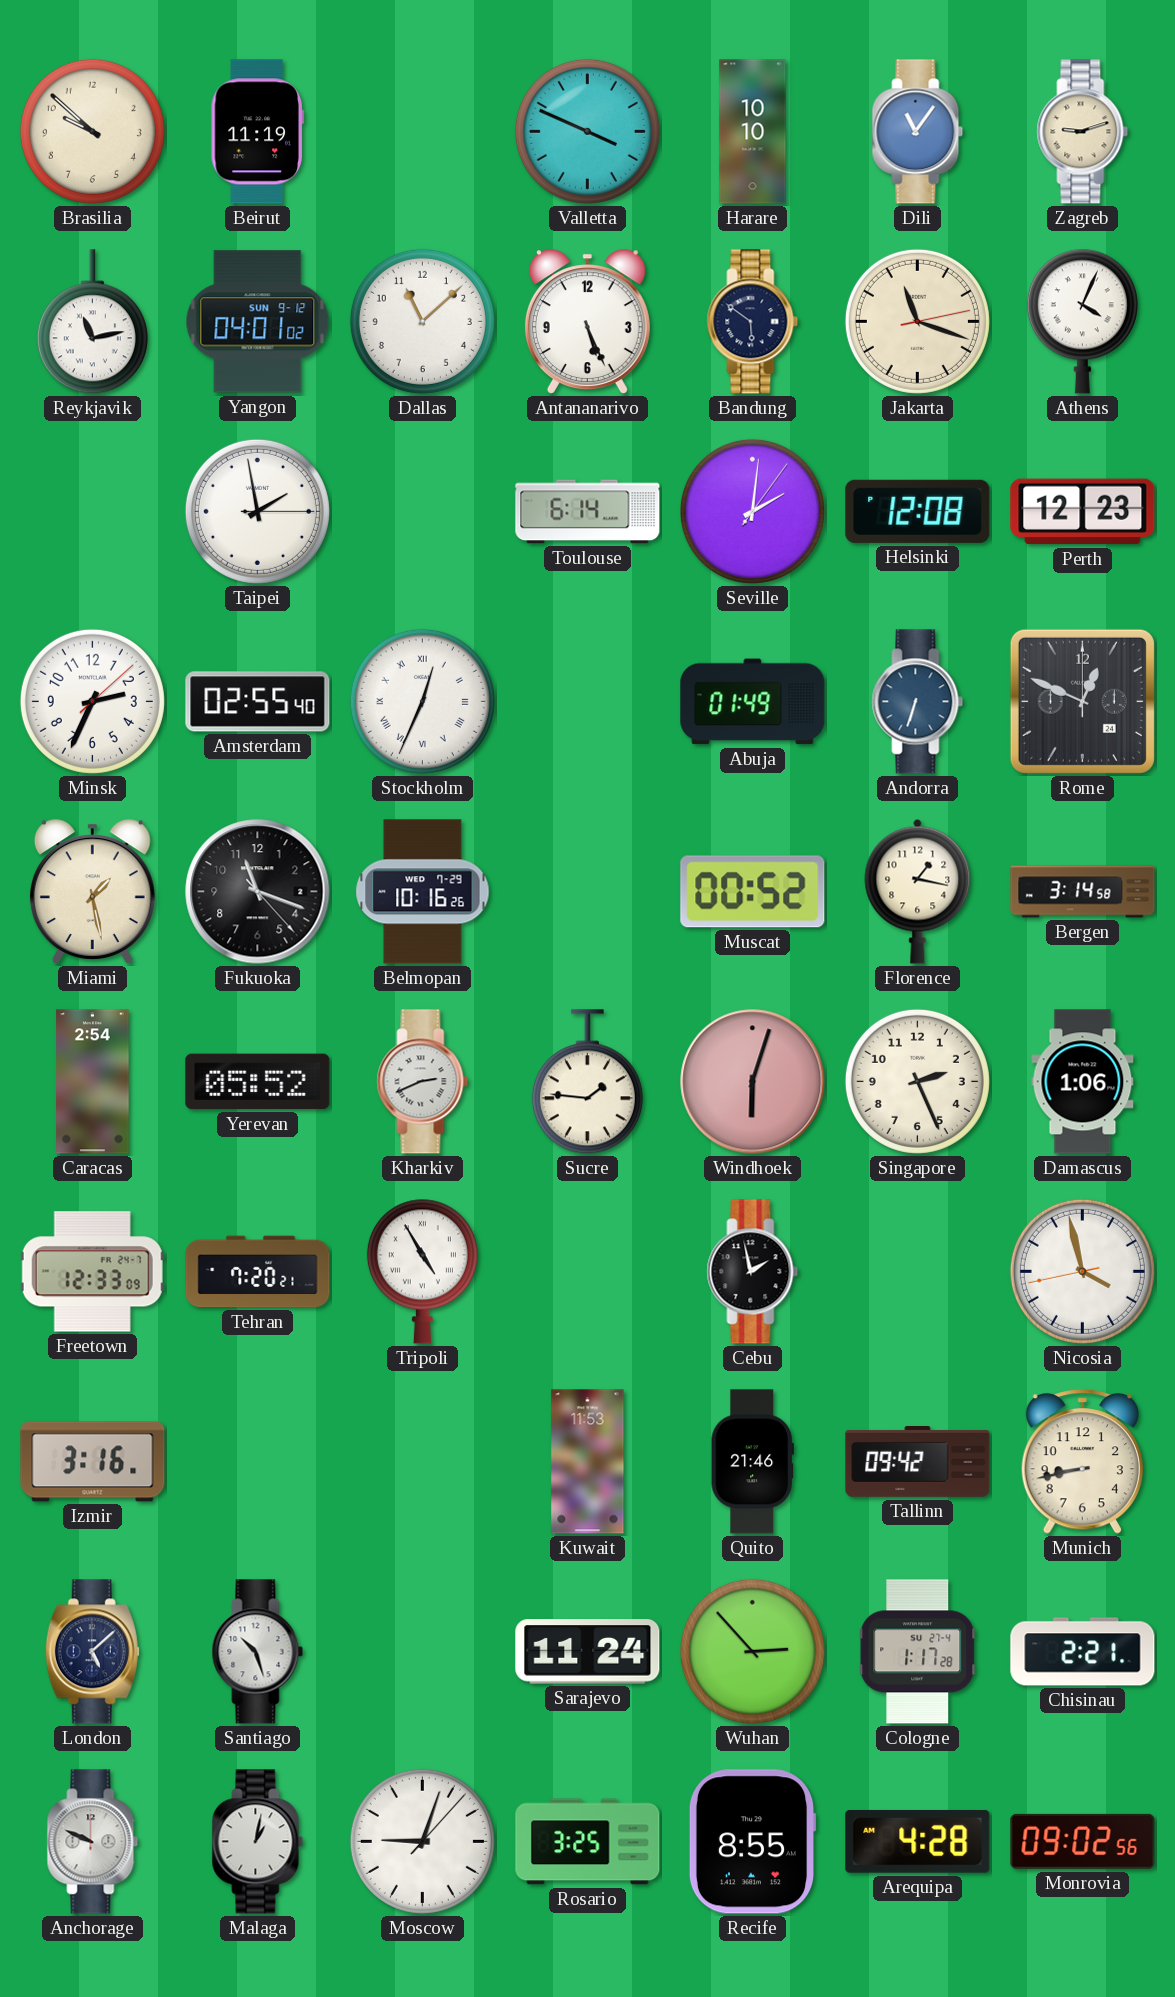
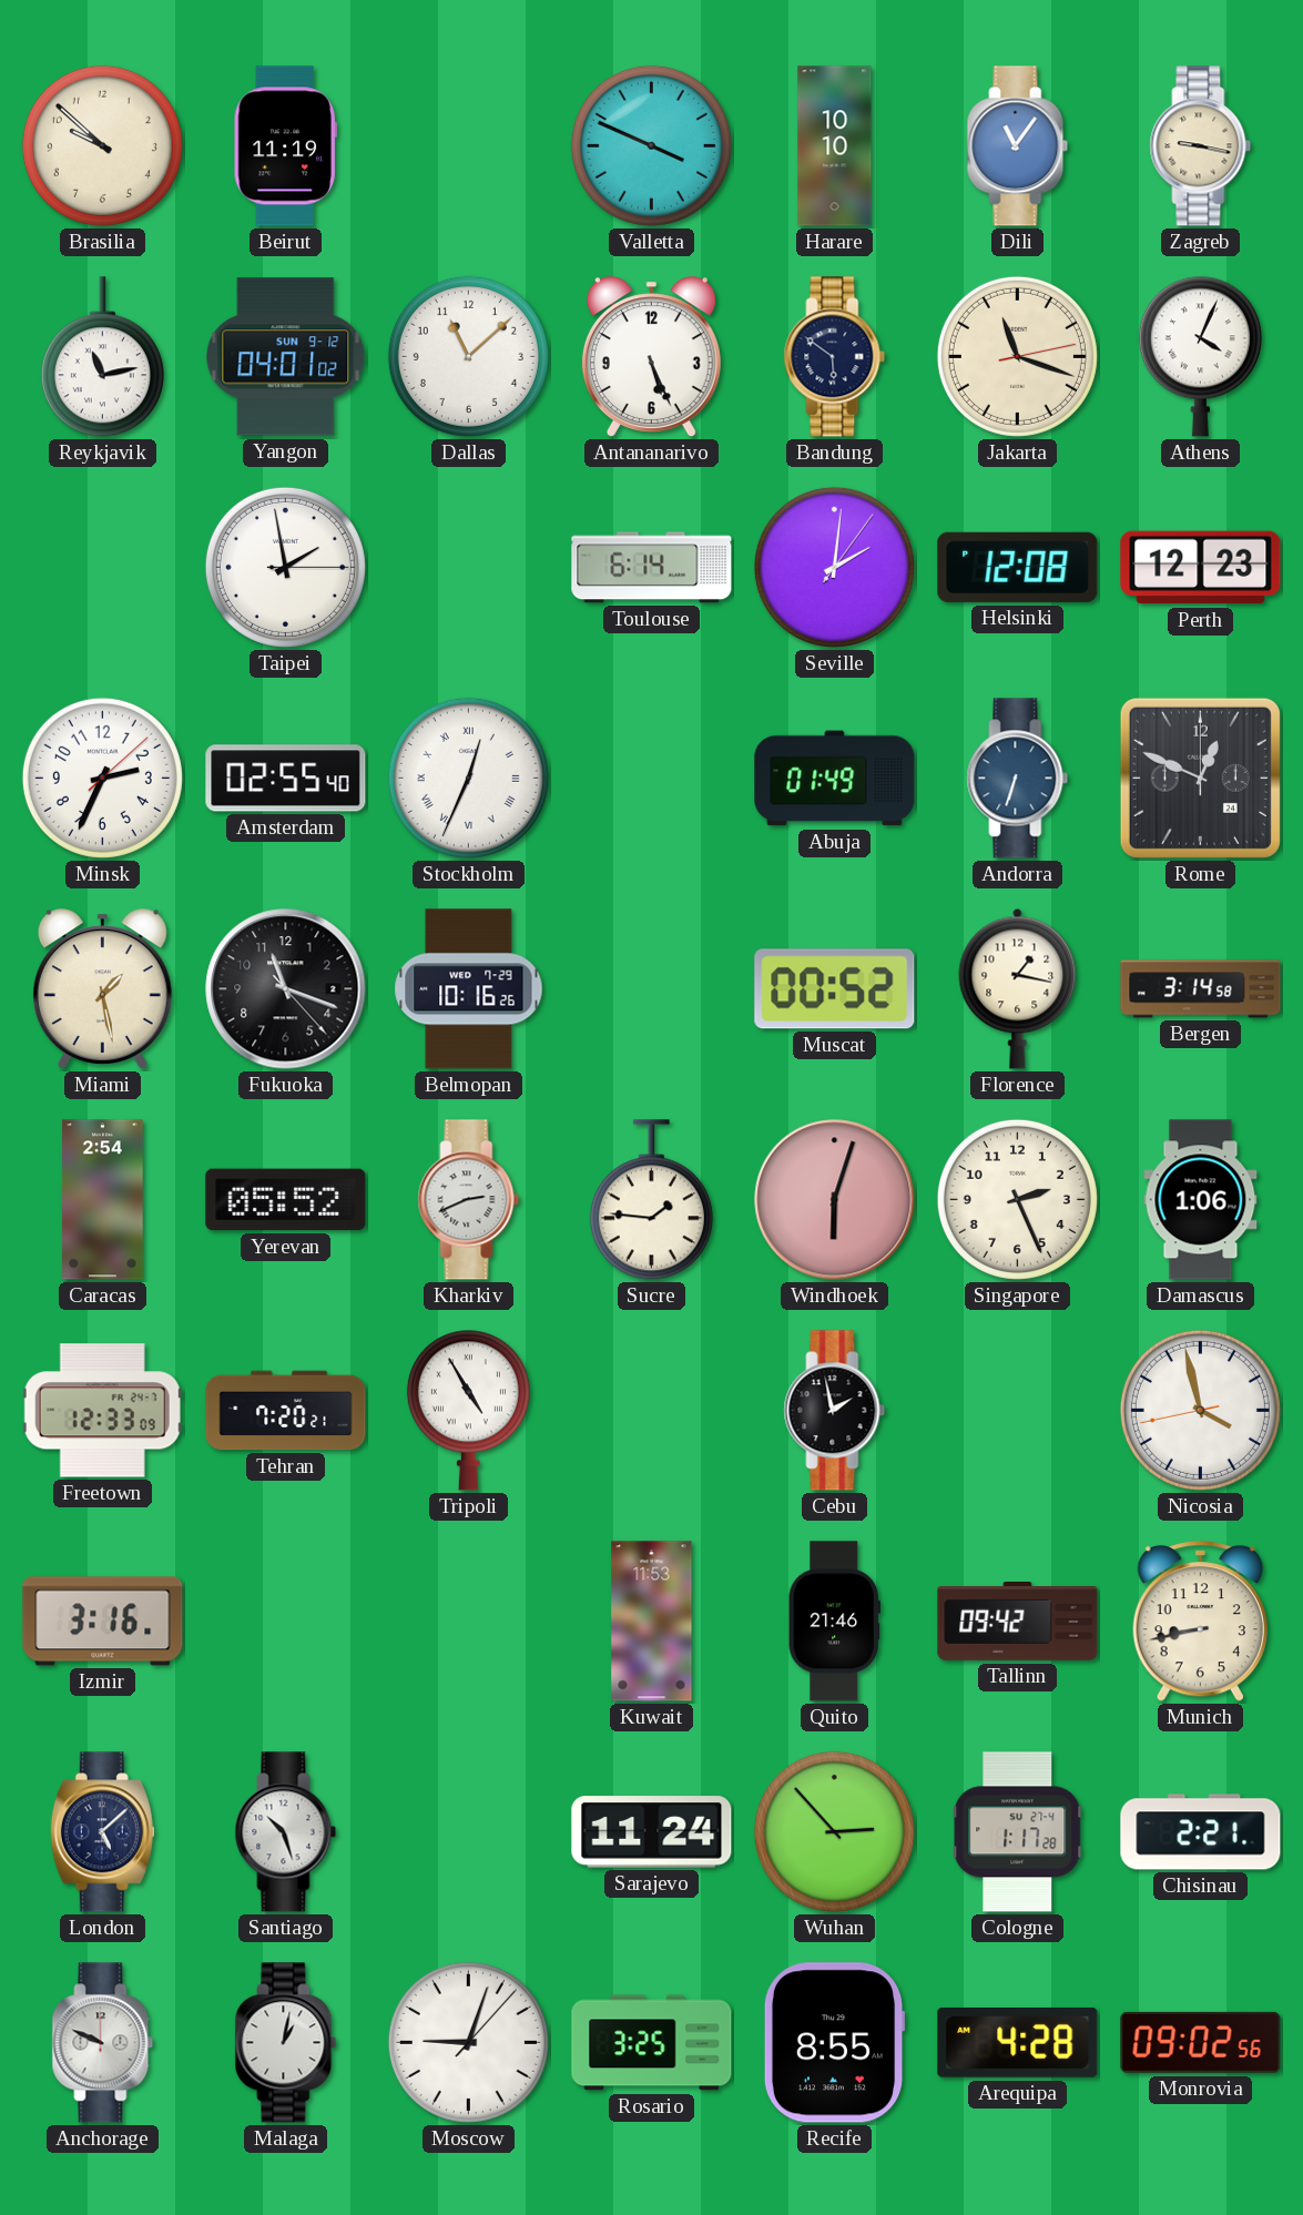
Zagreb: 9:12 -> 9:17 (1201, 146)
